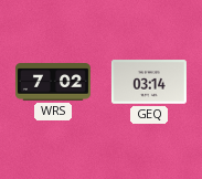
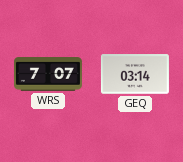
WRS: 7:02 -> 7:07 (48, 74)
